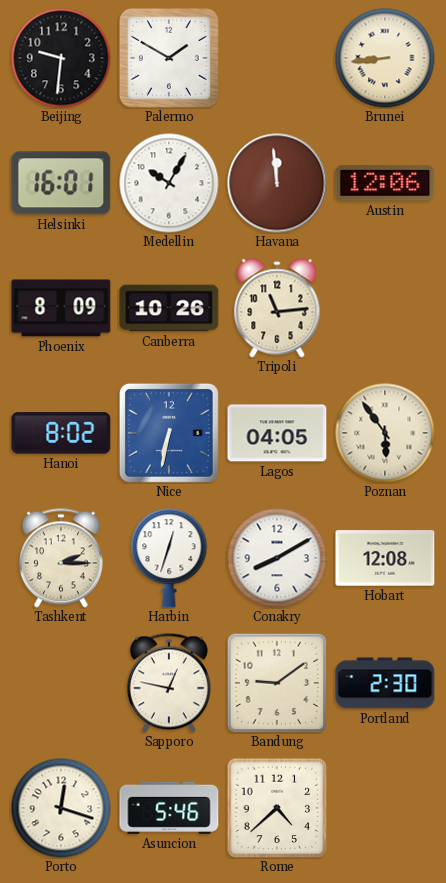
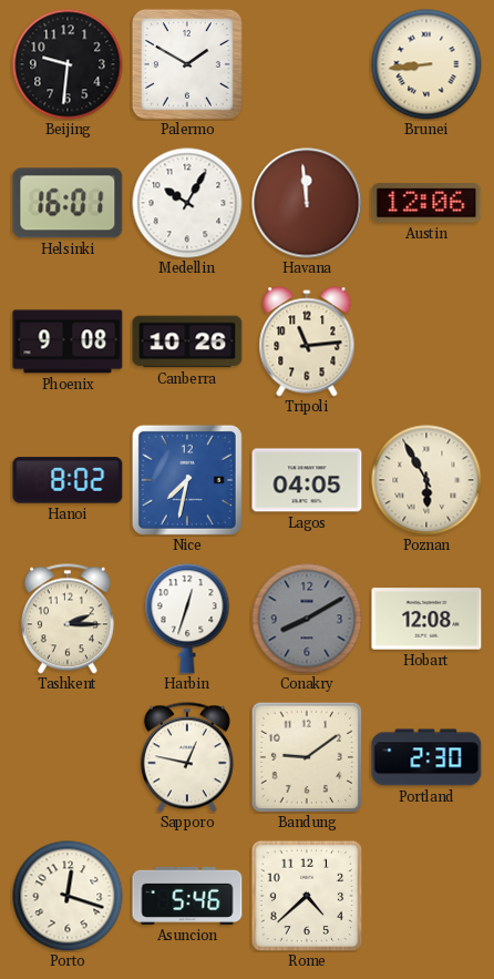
Phoenix: 8:09 -> 9:08 (68, 341)
Nice: 6:32 -> 7:32 (187, 480)
Poznan: 5:54 -> 5:55 (426, 480)
Conakry dial: white -> grey (307, 619)
